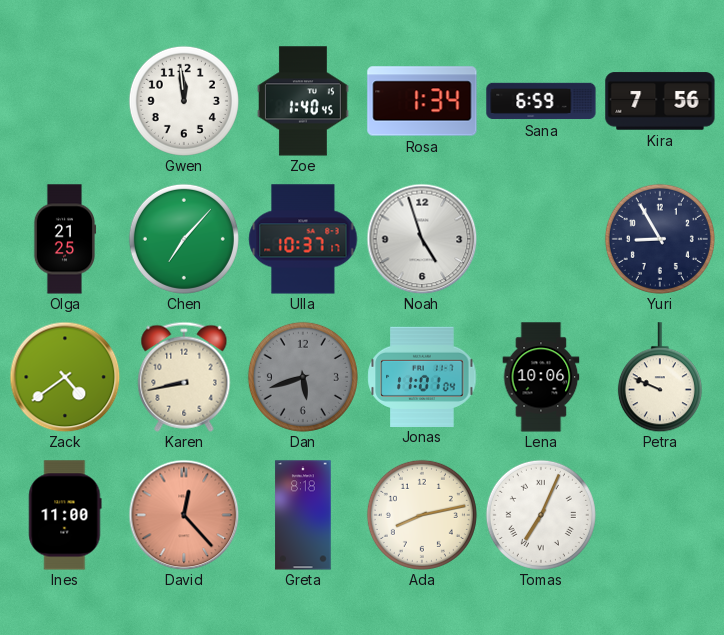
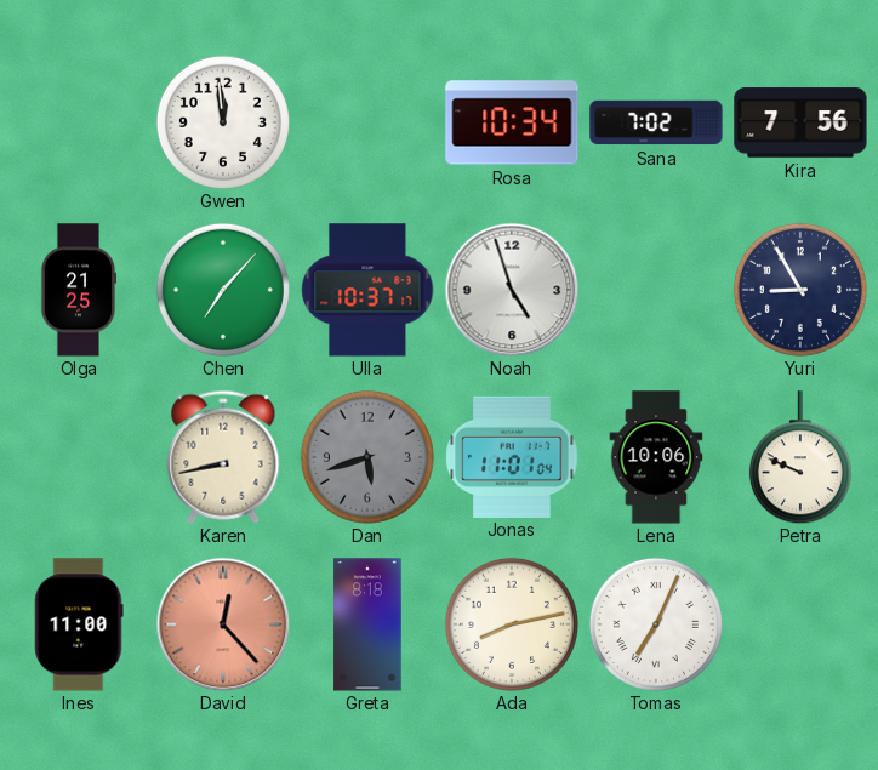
Zoe: 1:40 -> none (303, 101)
Rosa: 1:34 -> 10:34 (512, 122)
Sana: 6:59 -> 7:02 (656, 122)
Zack: 4:39 -> none (65, 377)
